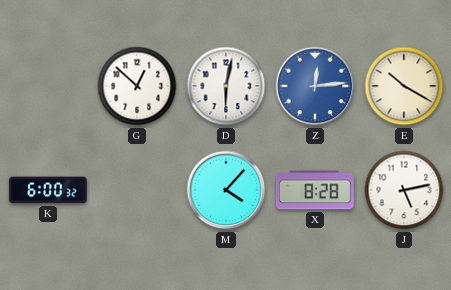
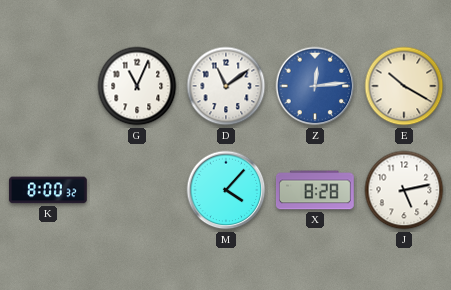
G: 12:52 -> 11:04 (137, 86)
D: 6:02 -> 11:09 (226, 86)
K: 6:00 -> 8:00 (48, 190)
